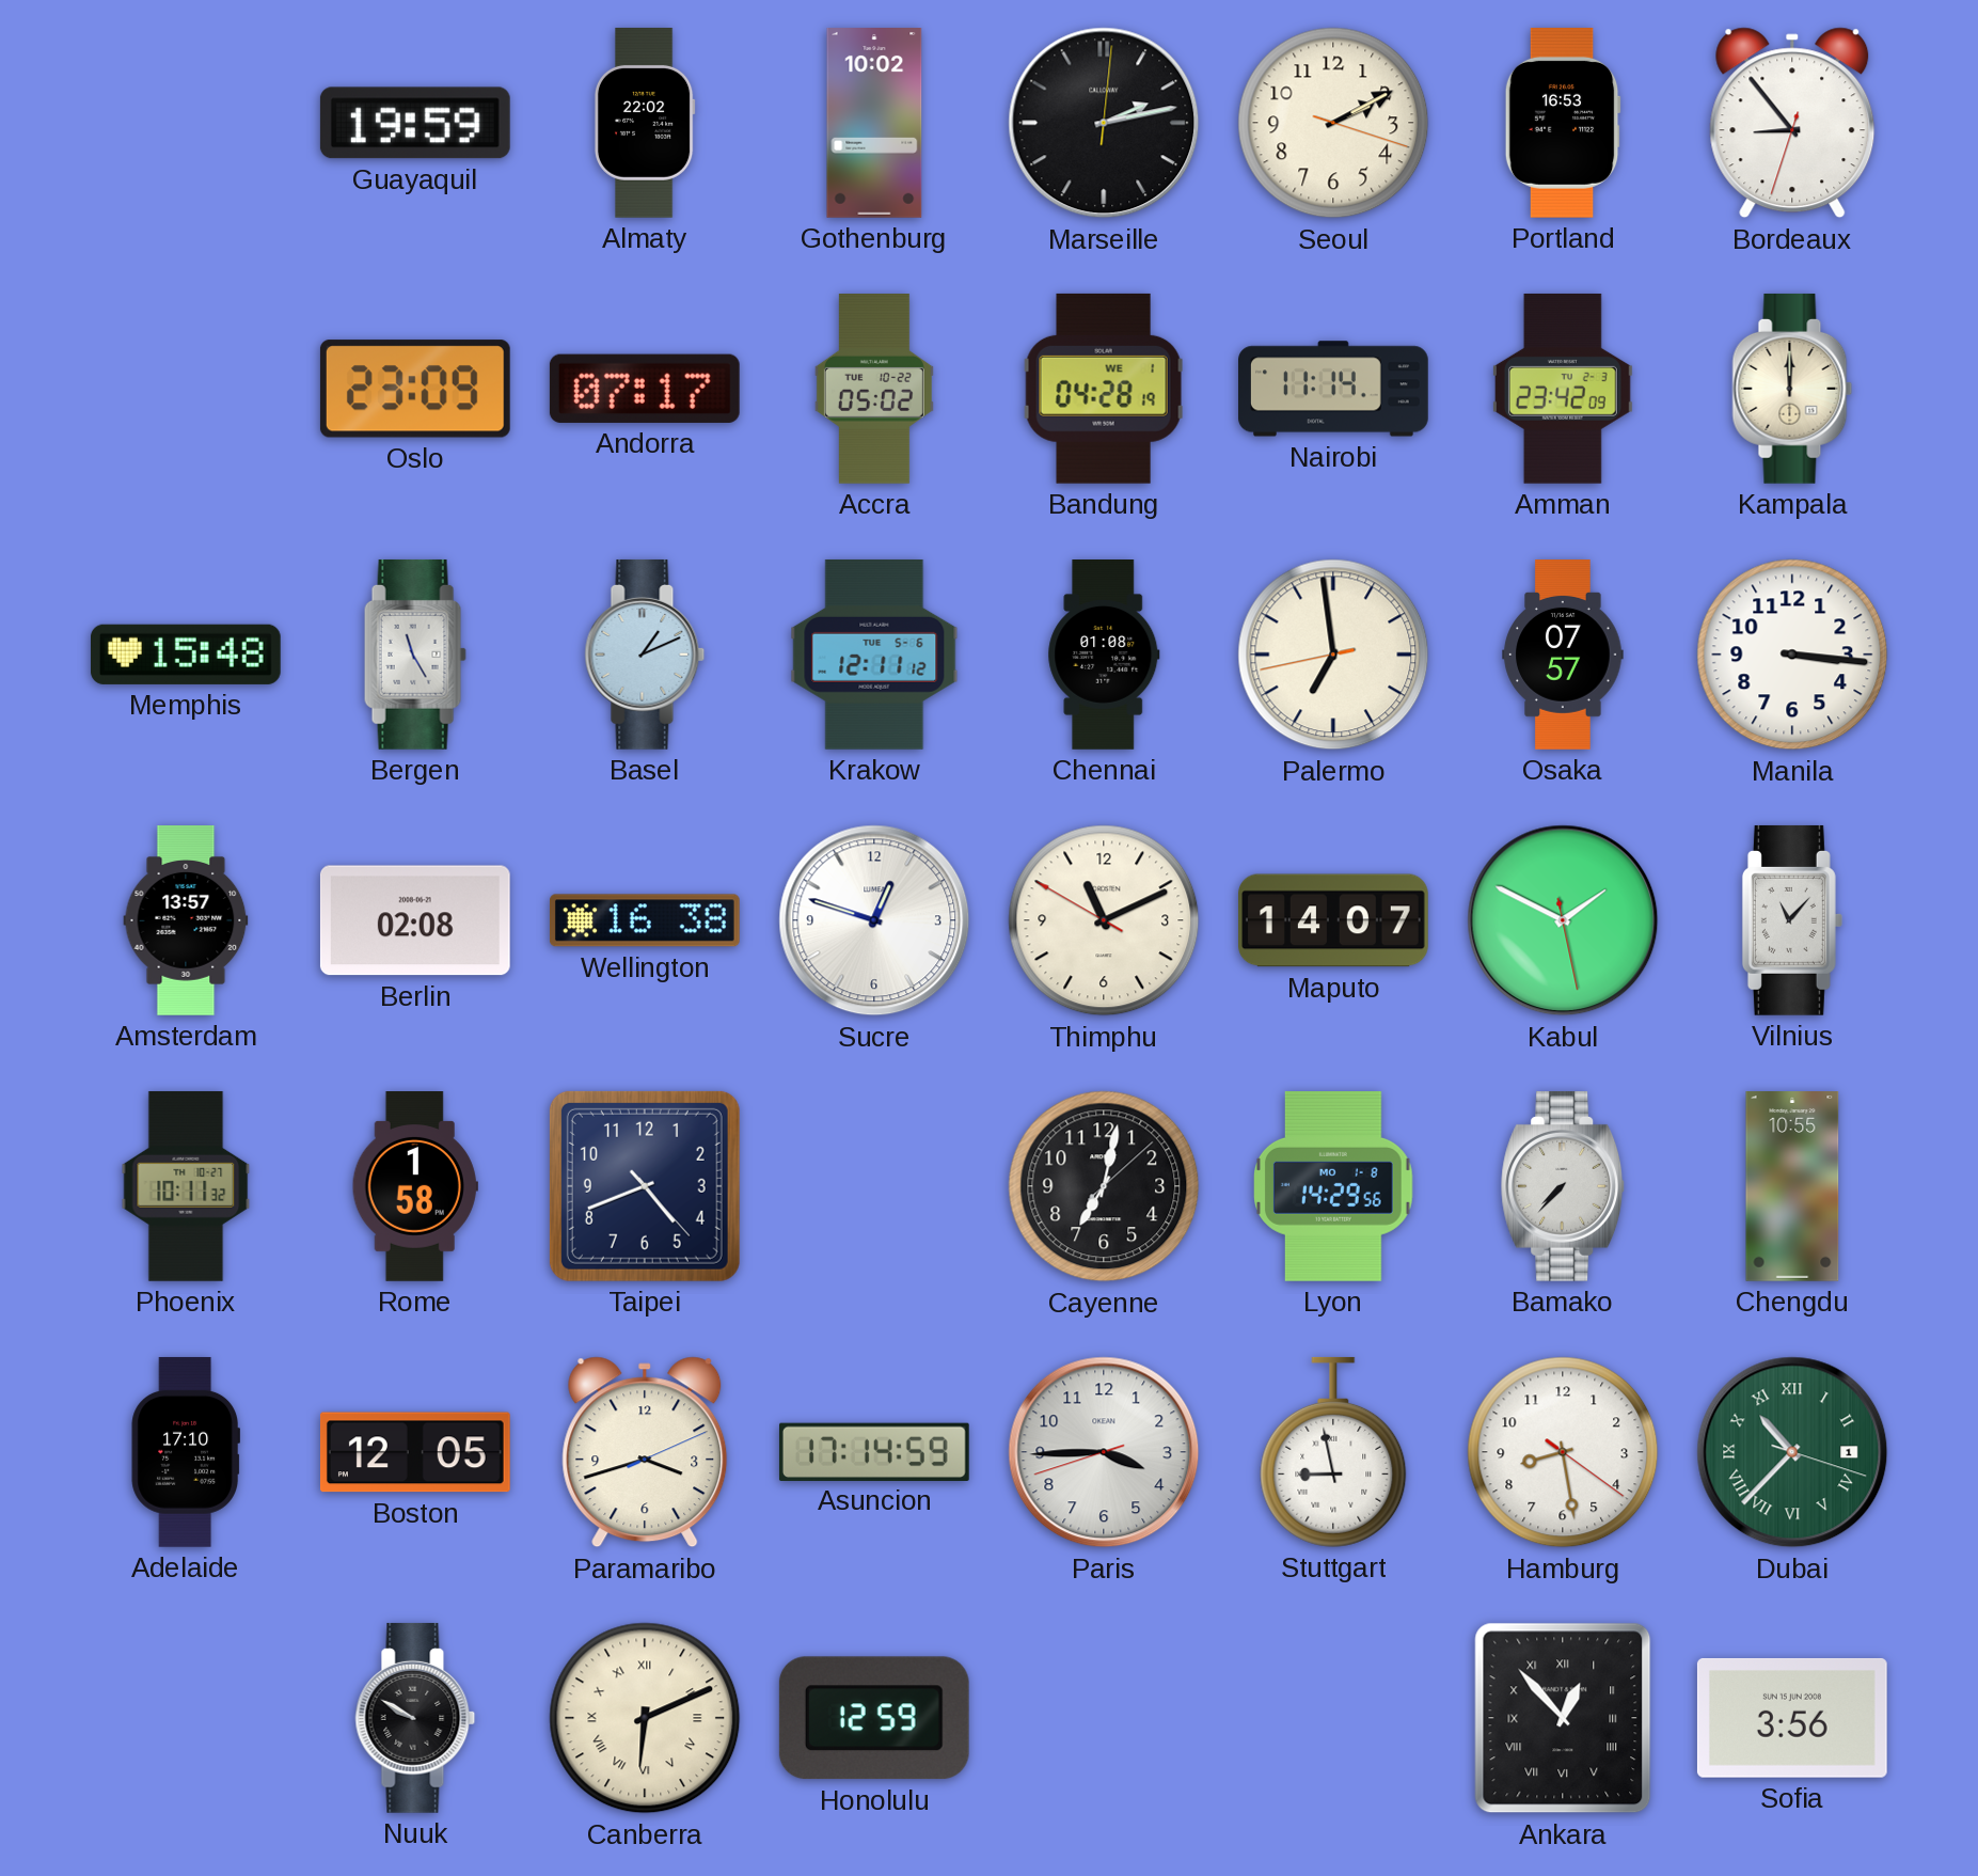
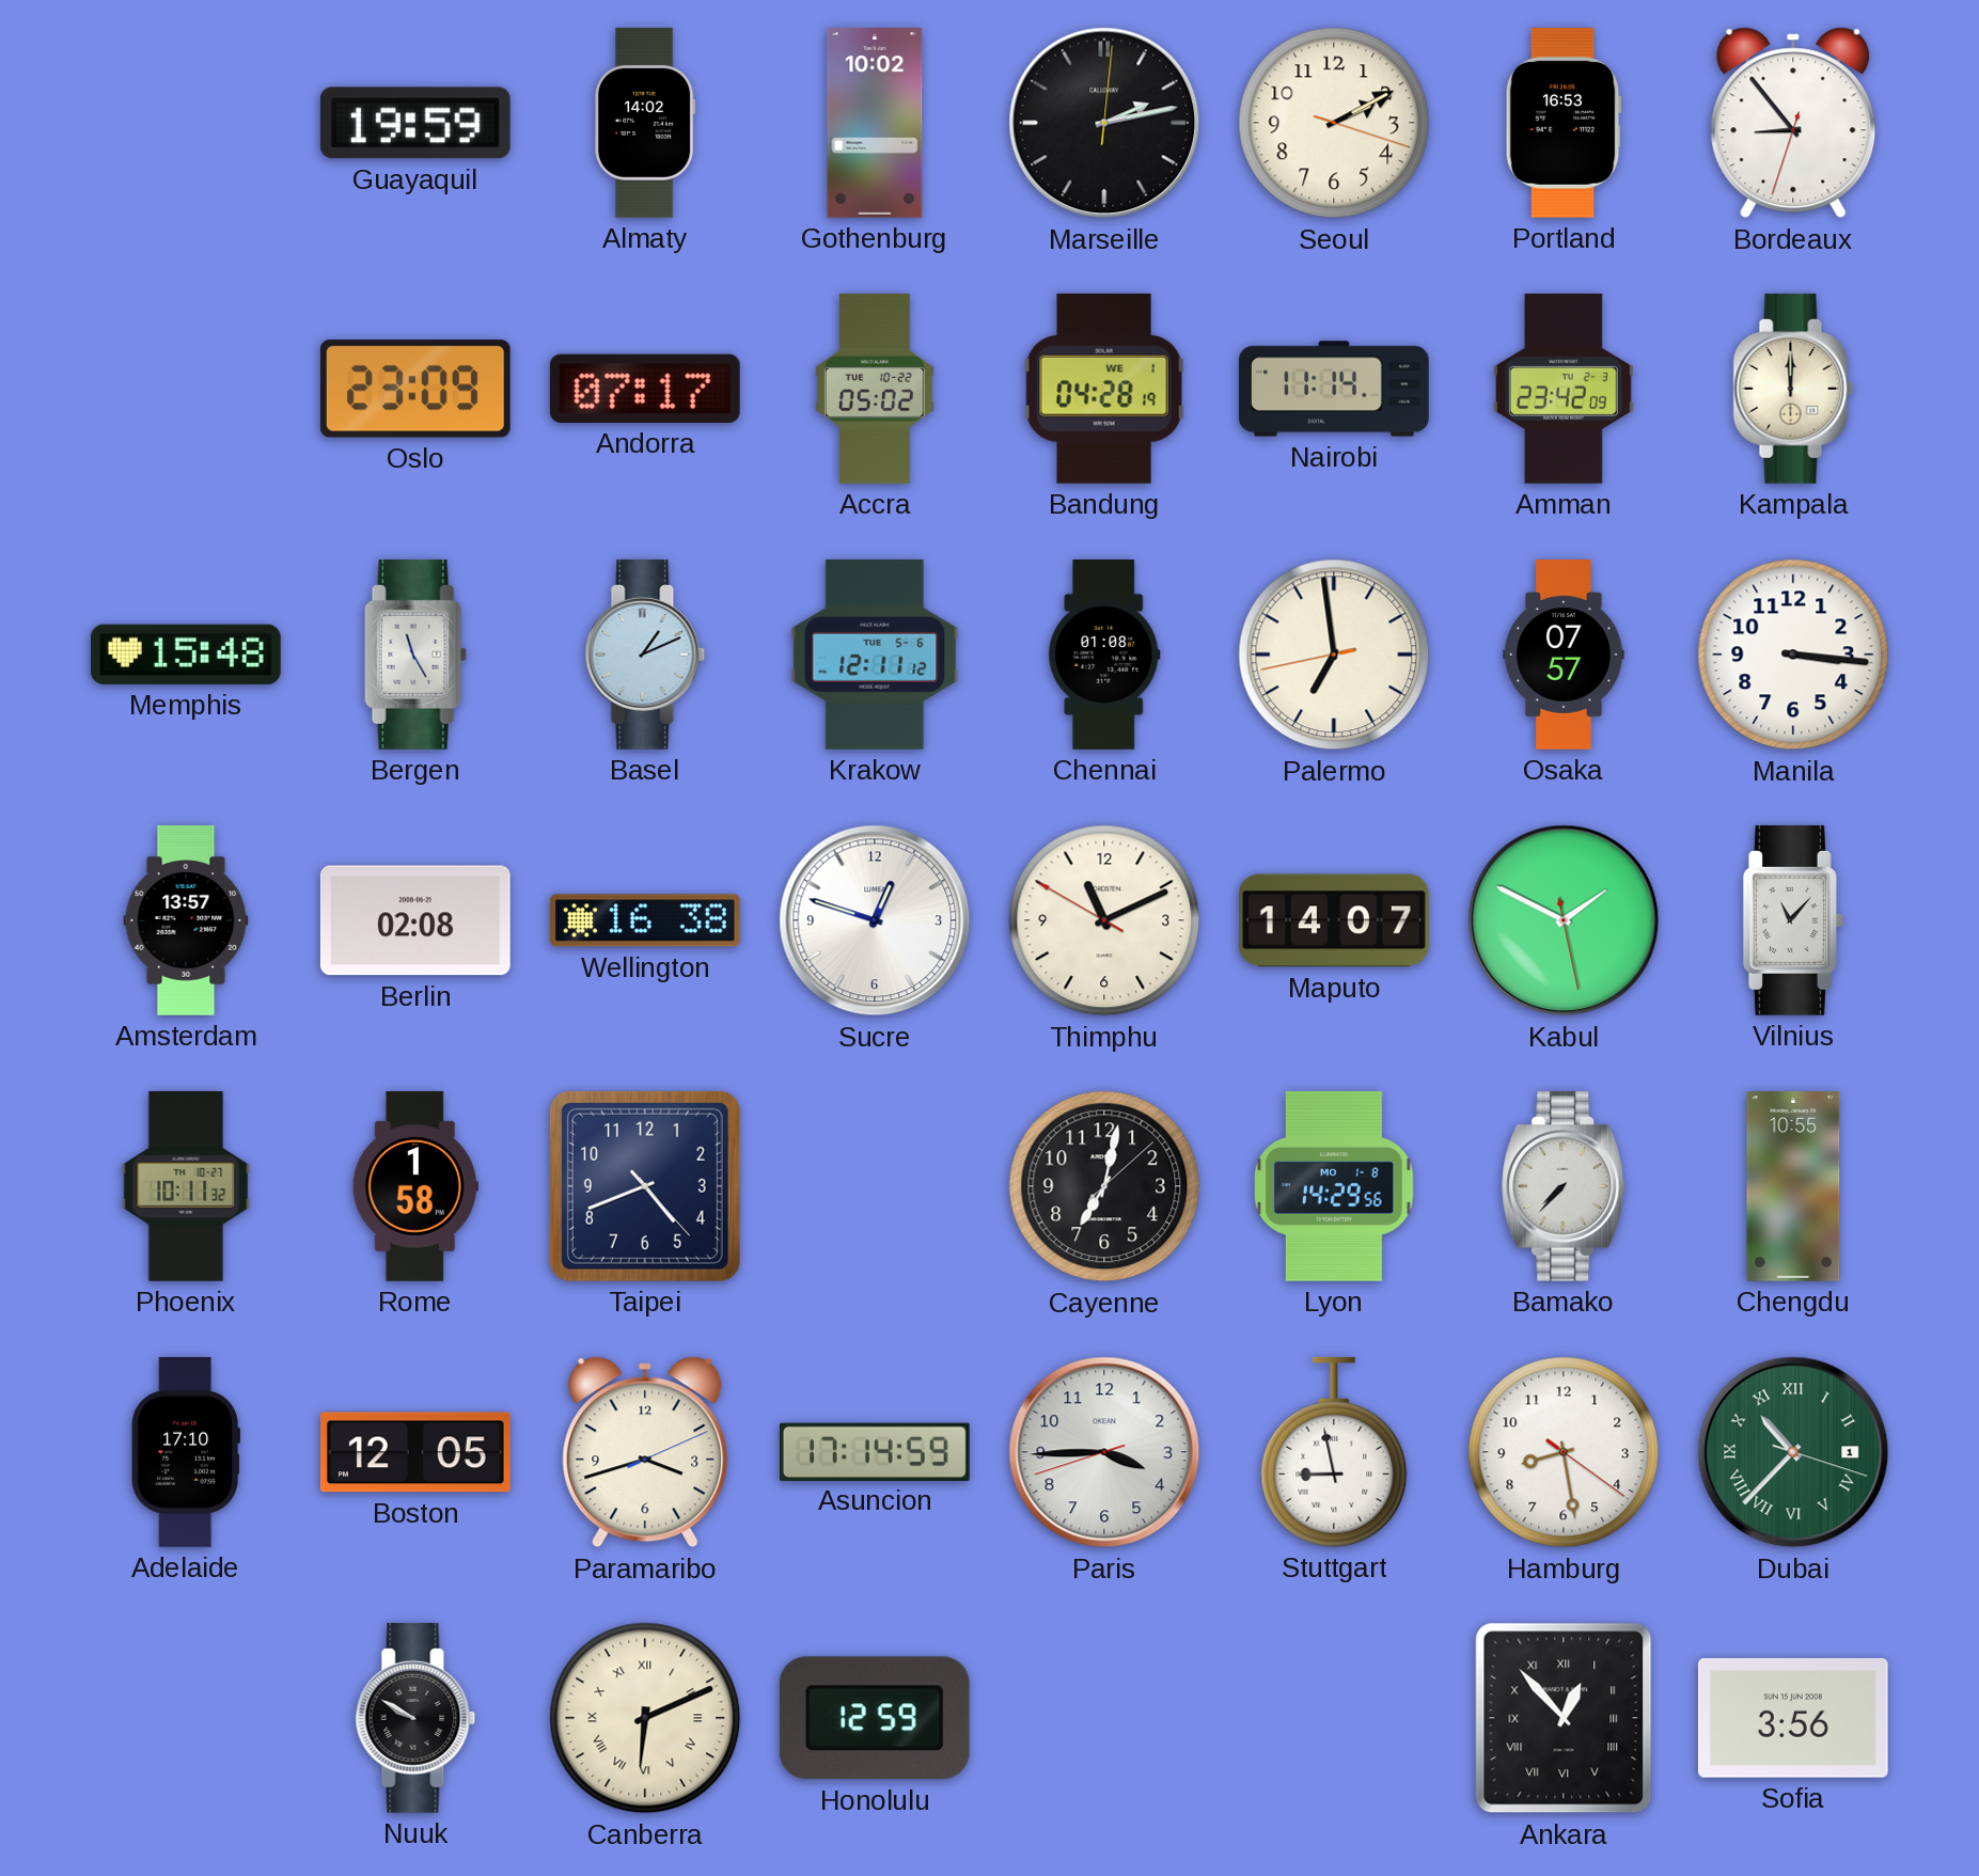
Almaty: 22:02 -> 14:02 (645, 123)
